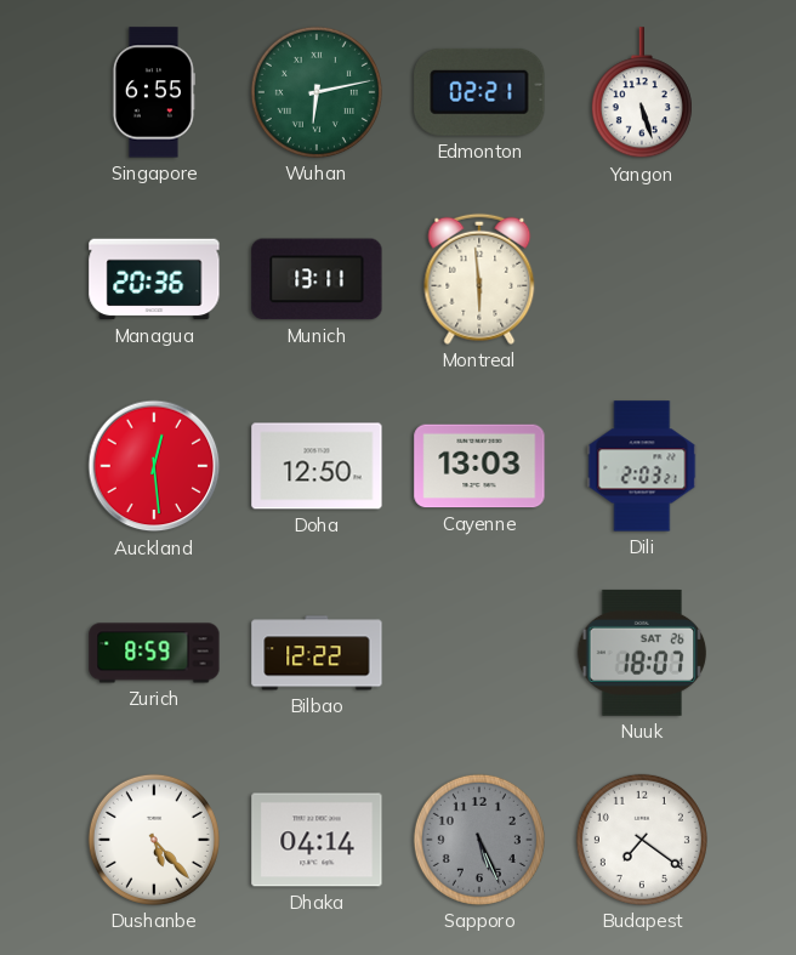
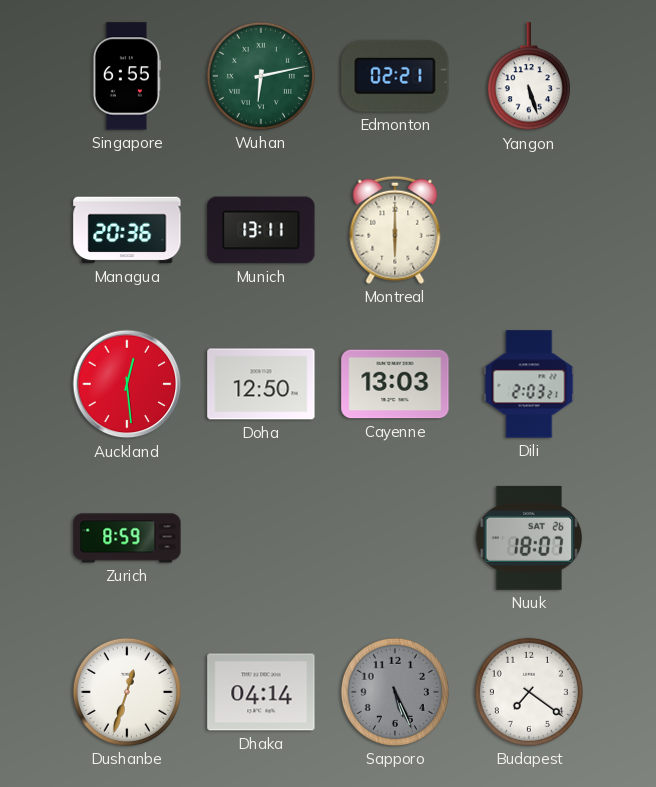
Montreal: 5:59 -> 6:00 (395, 230)
Bilbao: 12:22 -> none (317, 653)
Dushanbe: 5:23 -> 12:33 (127, 692)
